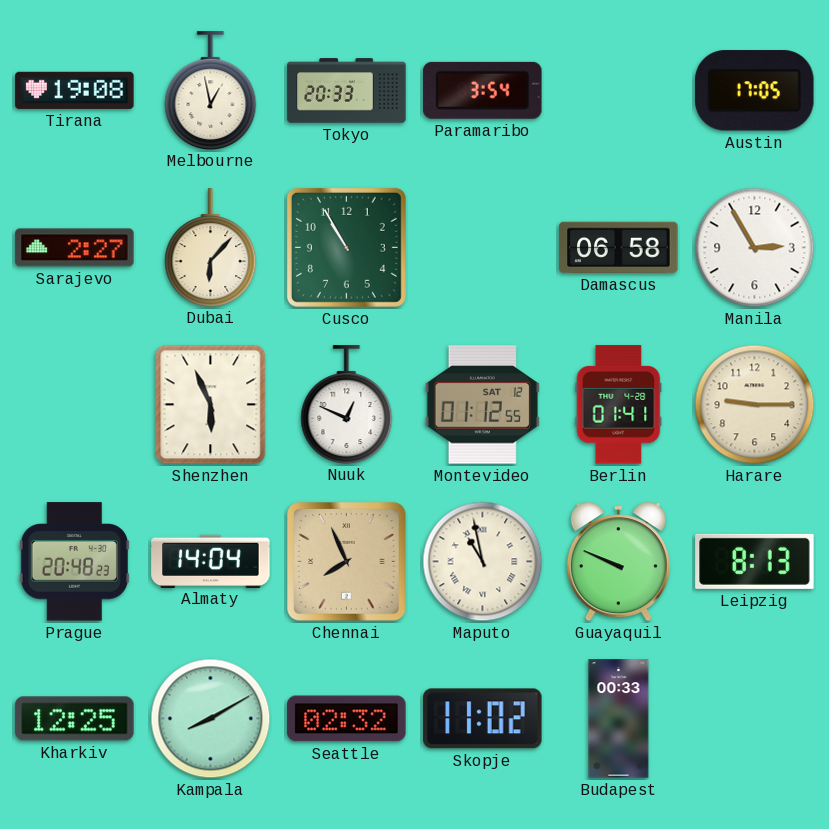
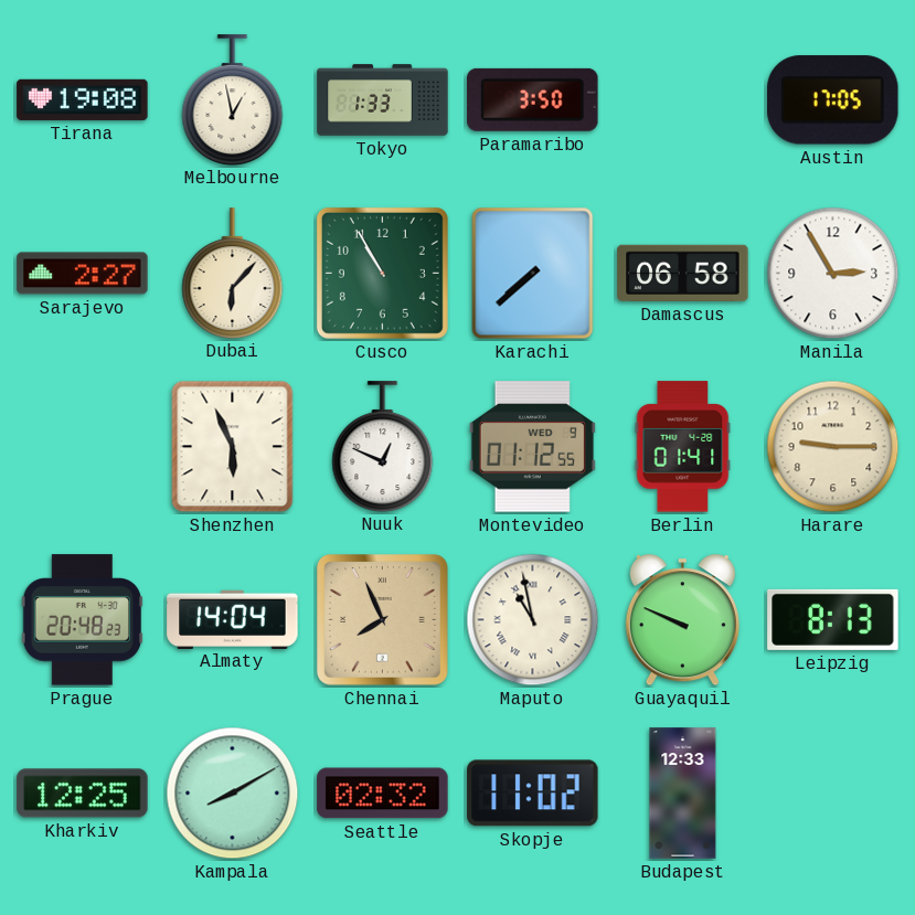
Tokyo: 20:33 -> 1:33 (383, 100)
Paramaribo: 3:54 -> 3:50 (533, 99)
Karachi: none -> 7:38 (533, 274)
Montevideo date: SAT 12 -> WED 9 (532, 447)
Budapest: 00:33 -> 12:33 (683, 794)
